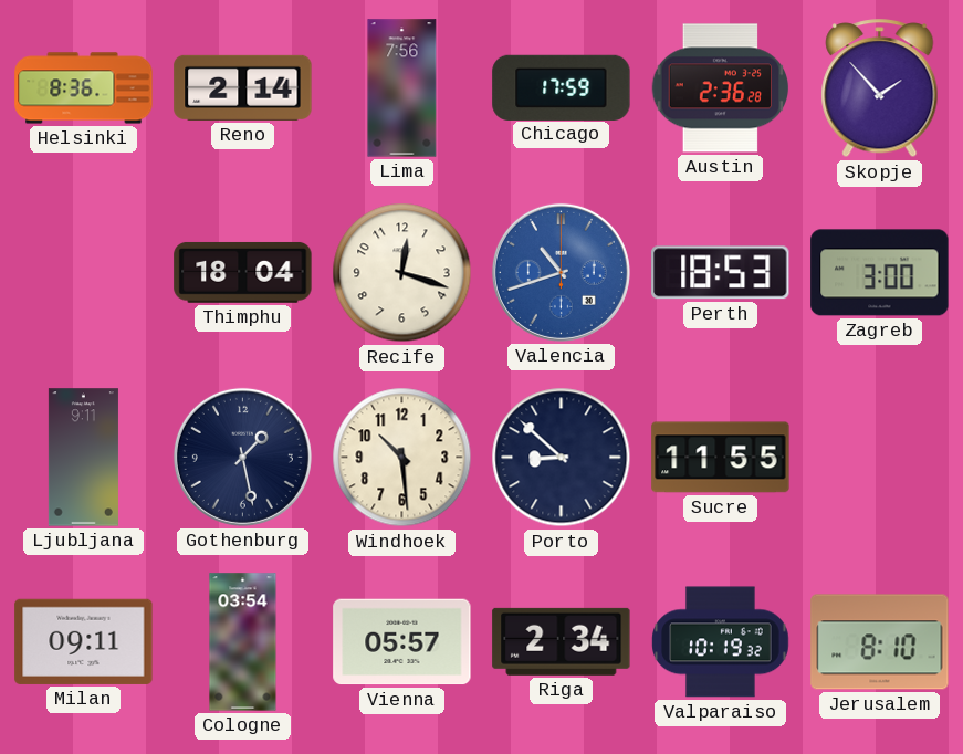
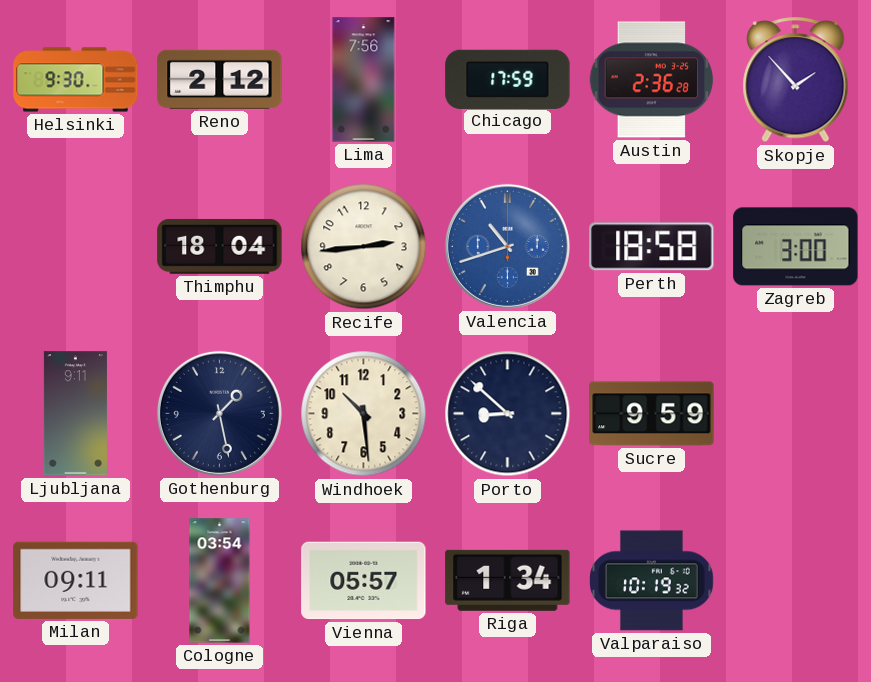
Helsinki: 8:36 -> 9:30 (76, 80)
Reno: 2:14 -> 2:12 (220, 79)
Recife: 12:18 -> 2:44 (364, 247)
Perth: 18:53 -> 18:58 (652, 247)
Sucre: 11:55 -> 9:59 (652, 414)
Riga: 2:34 -> 1:34 (508, 580)
Jerusalem: 8:10 -> none (880, 642)
